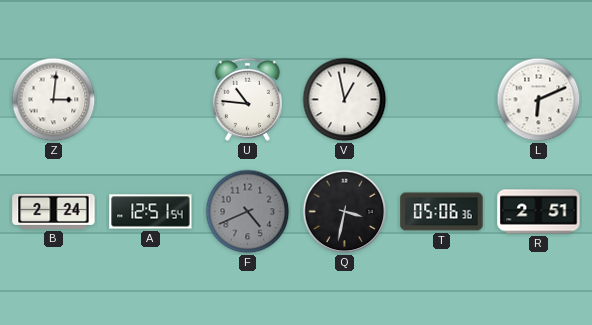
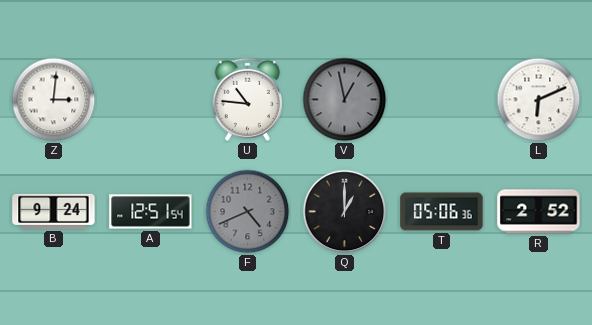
V dial: white -> grey (345, 100)
B: 2:24 -> 9:24 (54, 211)
Q: 3:32 -> 1:00 (345, 212)
R: 2:51 -> 2:52 (539, 212)
